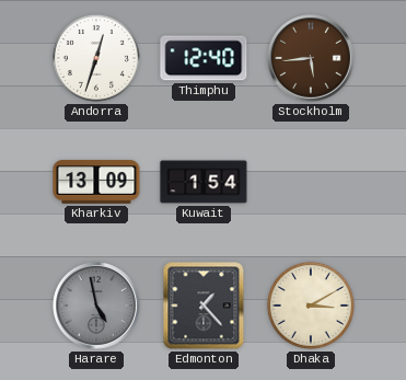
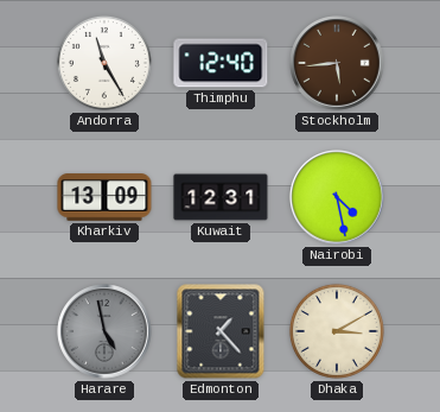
Andorra: 12:33 -> 11:25 (104, 63)
Kuwait: 1:54 -> 12:31 (221, 197)
Nairobi: none -> 4:28 (337, 197)
